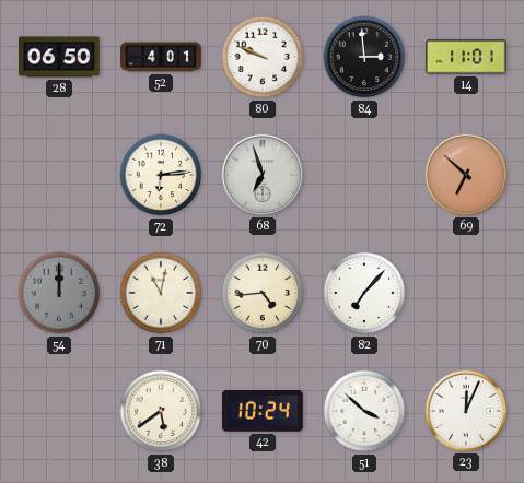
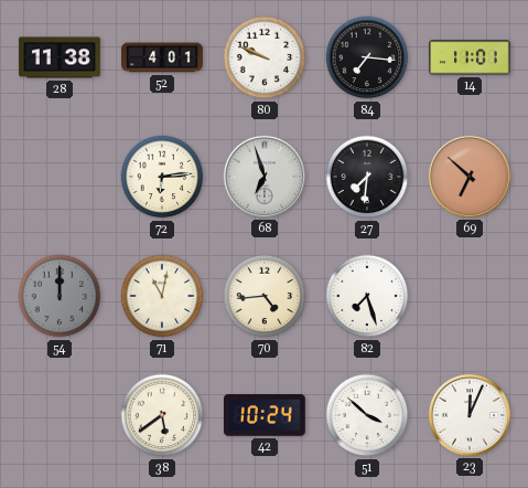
28: 06:50 -> 11:38 (61, 57)
84: 2:59 -> 7:16 (367, 57)
27: none -> 7:31 (367, 177)
82: 7:07 -> 7:27 (367, 296)
